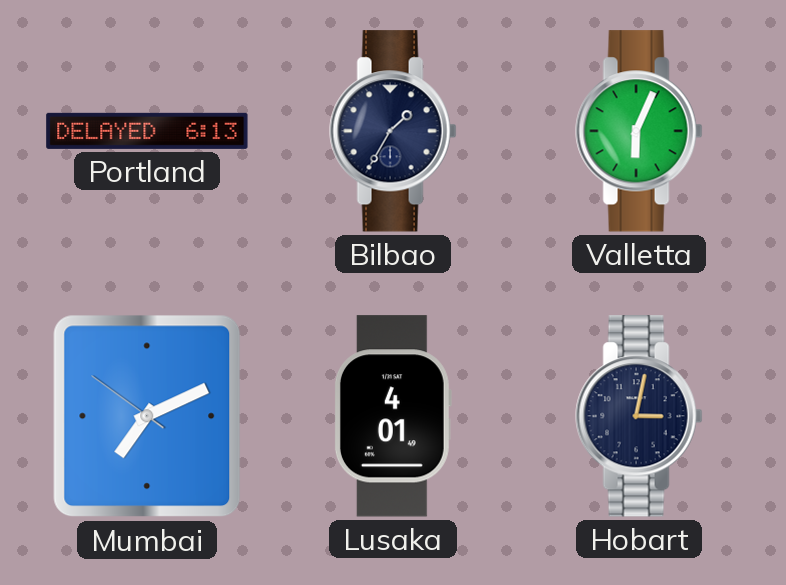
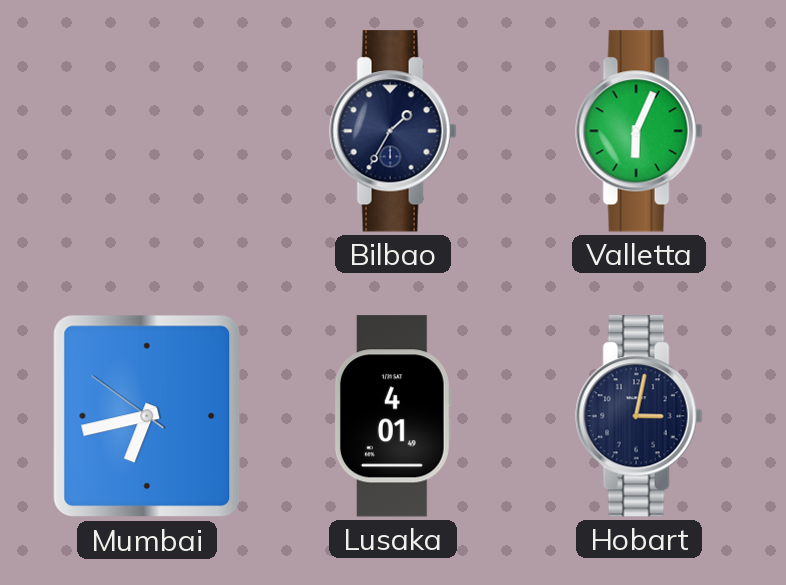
Portland: 6:13 -> none (147, 131)
Mumbai: 7:10 -> 6:42 (147, 416)
